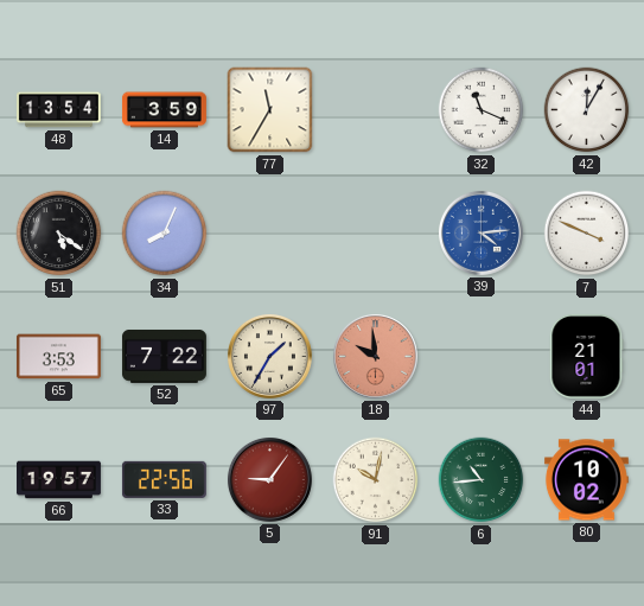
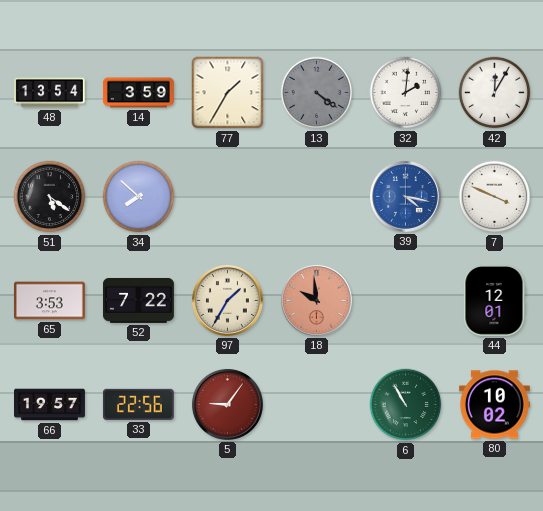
77: 11:35 -> 1:35 (228, 93)
13: none -> 4:21 (317, 93)
32: 11:19 -> 2:01 (406, 93)
34: 8:04 -> 7:52 (139, 197)
39: 4:14 -> 4:17 (405, 196)
44: 21:01 -> 12:01 (494, 300)
91: 10:02 -> none (376, 480)
6: 10:44 -> 10:55 (406, 405)
